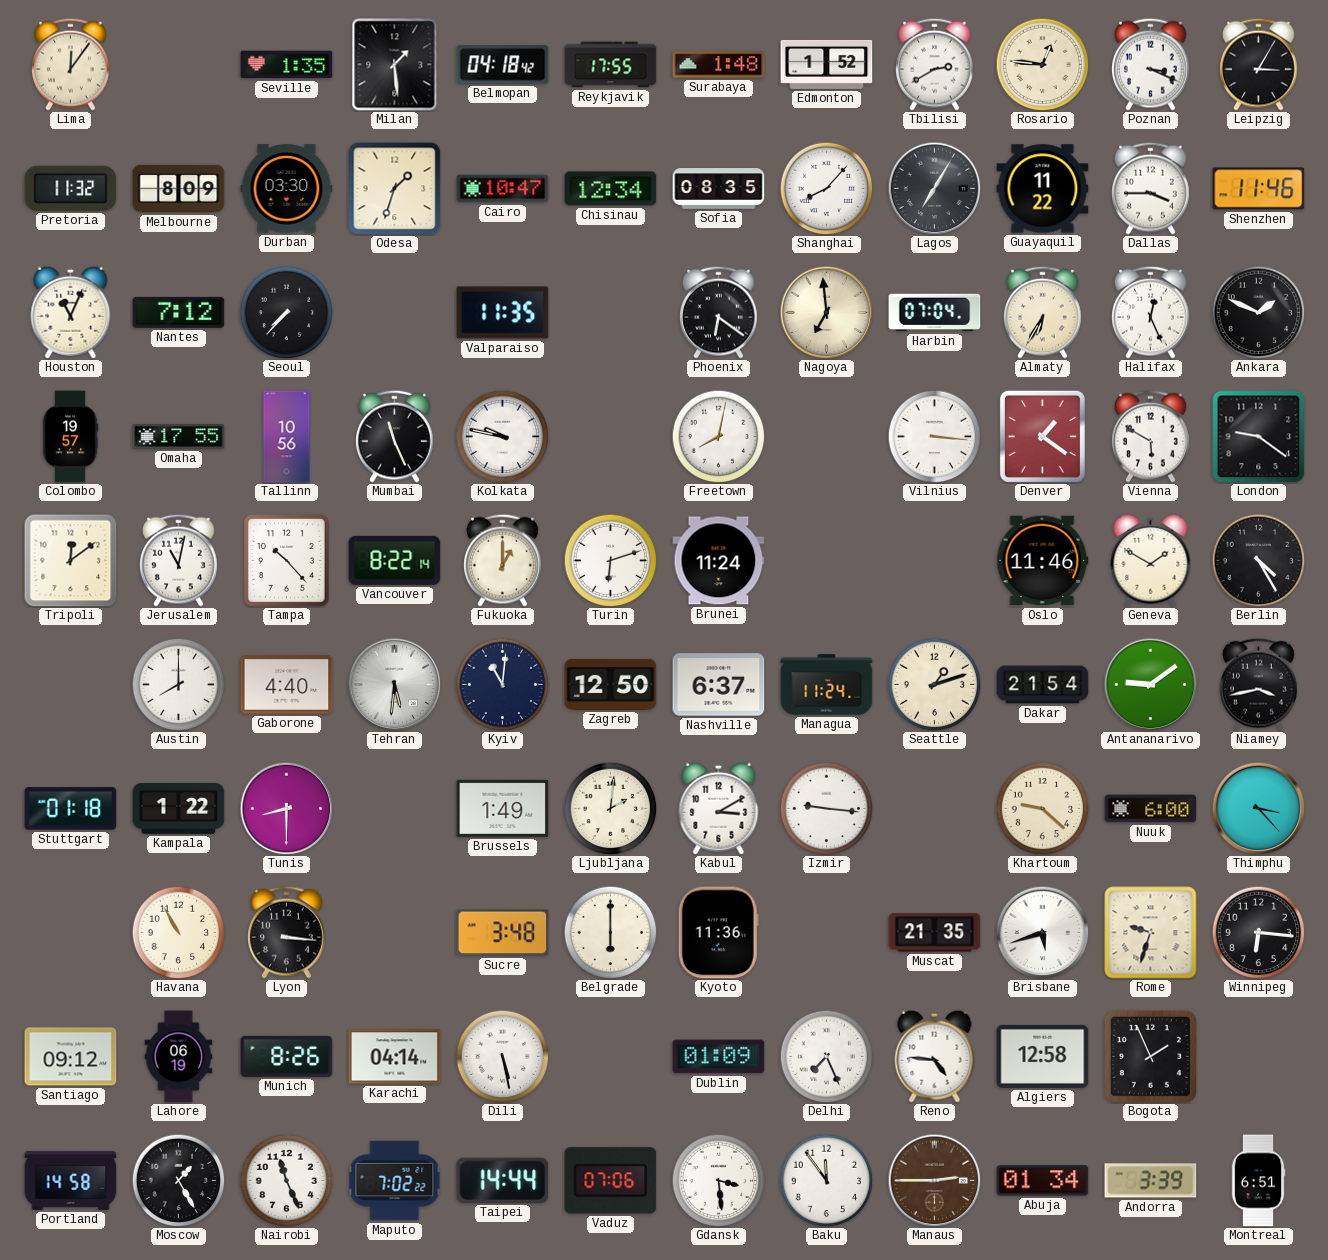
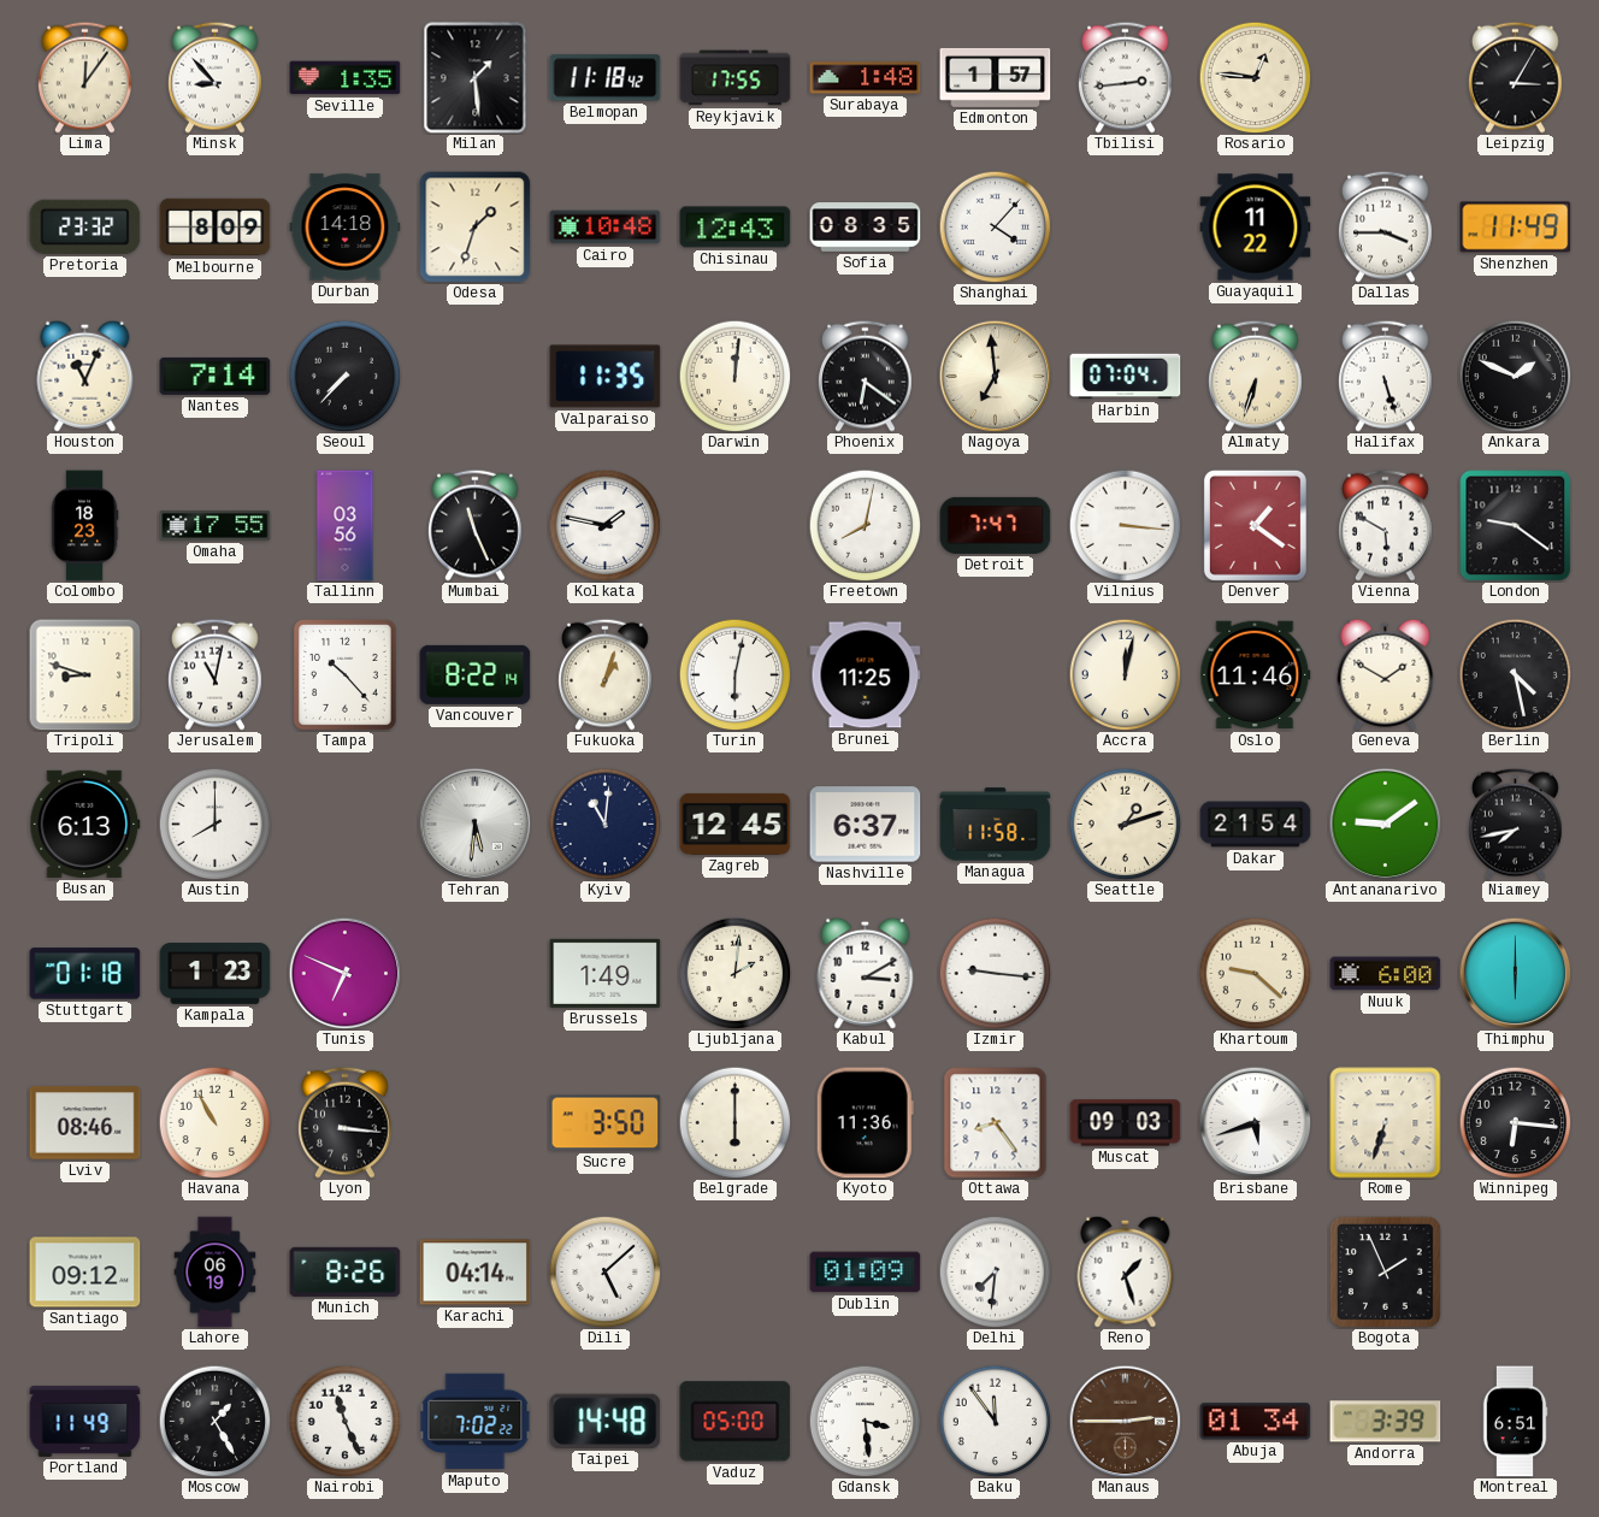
Minsk: none -> 8:53 (216, 77)
Belmopan: 04:18 -> 11:18 (606, 78)
Edmonton: 1:52 -> 1:57 (996, 77)
Tbilisi: 2:40 -> 2:44 (1126, 77)
Poznan: 3:19 -> none (1151, 64)
Pretoria: 11:32 -> 23:32 (85, 226)
Durban: 03:30 -> 14:18 (346, 228)
Cairo: 10:47 -> 10:48 (606, 228)
Chisinau: 12:34 -> 12:43 (736, 228)
Shanghai: 8:07 -> 4:07 (995, 226)
Lagos: 7:05 -> none (934, 188)
Shenzhen: 11:46 -> 11:49 (1516, 228)
Nantes: 7:12 -> 7:14 (216, 376)
Darwin: none -> 12:01 (734, 376)
Almaty: 6:35 -> 6:33 (1256, 376)
Halifax: 12:26 -> 5:27 (1386, 376)
Colombo: 19:57 -> 18:23 (84, 526)
Tallinn: 10:56 -> 03:56 (346, 526)
Kolkata: 9:47 -> 1:47 (604, 525)
Detroit: none -> 7:47 (996, 525)
Tripoli: 12:09 -> 8:48 (85, 675)
Fukuoka: 1:00 -> 1:03 (606, 674)
Turin: 6:12 -> 6:02 (734, 674)
Brunei: 11:24 -> 11:25 (866, 675)
Accra: none -> 12:02 (1125, 674)
Berlin: 4:25 -> 4:28 (1515, 674)
Busan: none -> 6:13 (85, 824)
Gaborone: 4:40 -> none (287, 685)
Zagreb: 12:50 -> 12:45 (736, 824)
Managua: 11:24 -> 11:58 (996, 825)
Niamey: 3:43 -> 7:43 (1516, 824)
Kampala: 1:22 -> 1:23 (216, 974)
Tunis: 8:30 -> 6:49 (344, 973)
Thimphu: 3:23 -> 6:00 (1515, 973)
Lviv: none -> 08:46 (85, 1123)
Sucre: 3:48 -> 3:50 (606, 1123)
Ottawa: none -> 8:24 (996, 1123)
Muscat: 21:35 -> 09:03 (1126, 1123)
Rome: 9:33 -> 6:33 (1386, 1123)
Dili: 5:28 -> 5:08 (604, 1271)
Delhi: 7:26 -> 7:31 (995, 1271)
Reno: 4:46 -> 1:27 (1126, 1271)
Algiers: 12:58 -> none (1043, 1056)
Portland: 14:58 -> 11:49 (85, 1421)
Taipei: 14:44 -> 14:48 (606, 1421)
Vaduz: 07:06 -> 05:00 (736, 1422)
